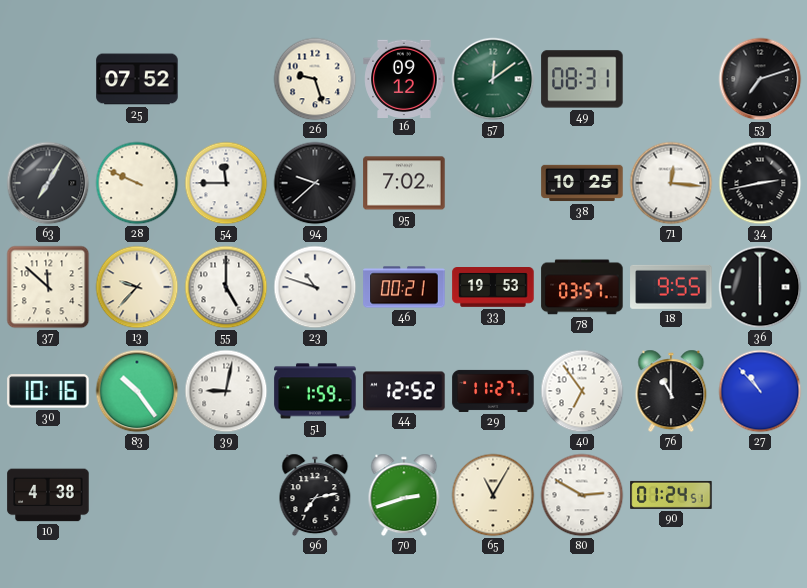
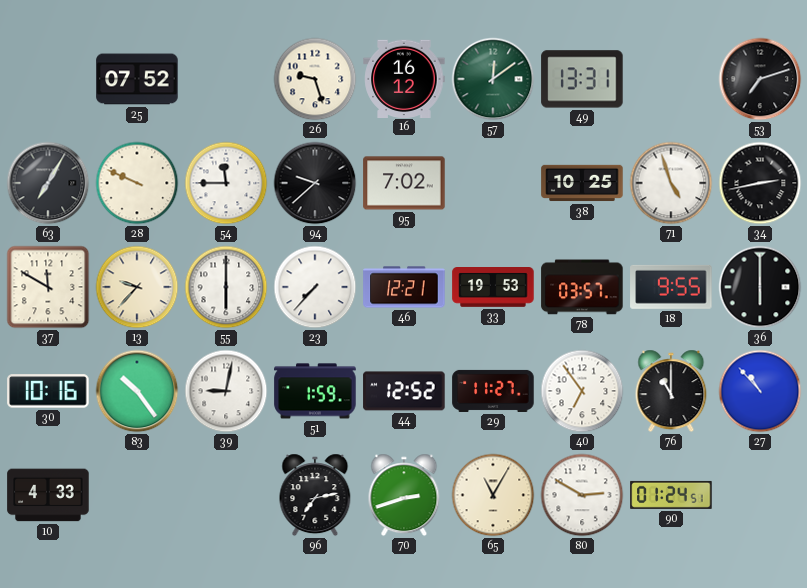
16: 09:12 -> 16:12 (404, 78)
49: 08:31 -> 13:31 (582, 79)
71: 12:16 -> 4:57 (671, 183)
37: 11:52 -> 11:50 (48, 287)
55: 5:00 -> 6:00 (226, 287)
23: 10:48 -> 7:37 (315, 287)
46: 00:21 -> 12:21 (404, 287)
10: 4:38 -> 4:33 (48, 495)
